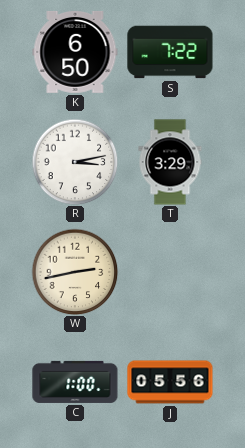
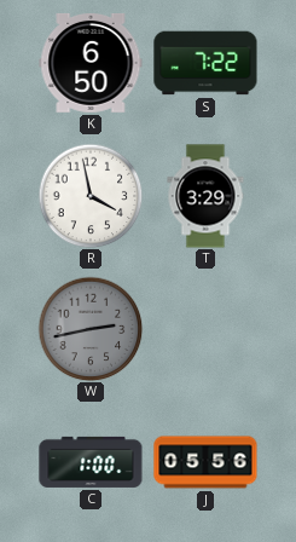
R: 3:13 -> 3:58 (91, 196)
W dial: cream -> grey (91, 329)
